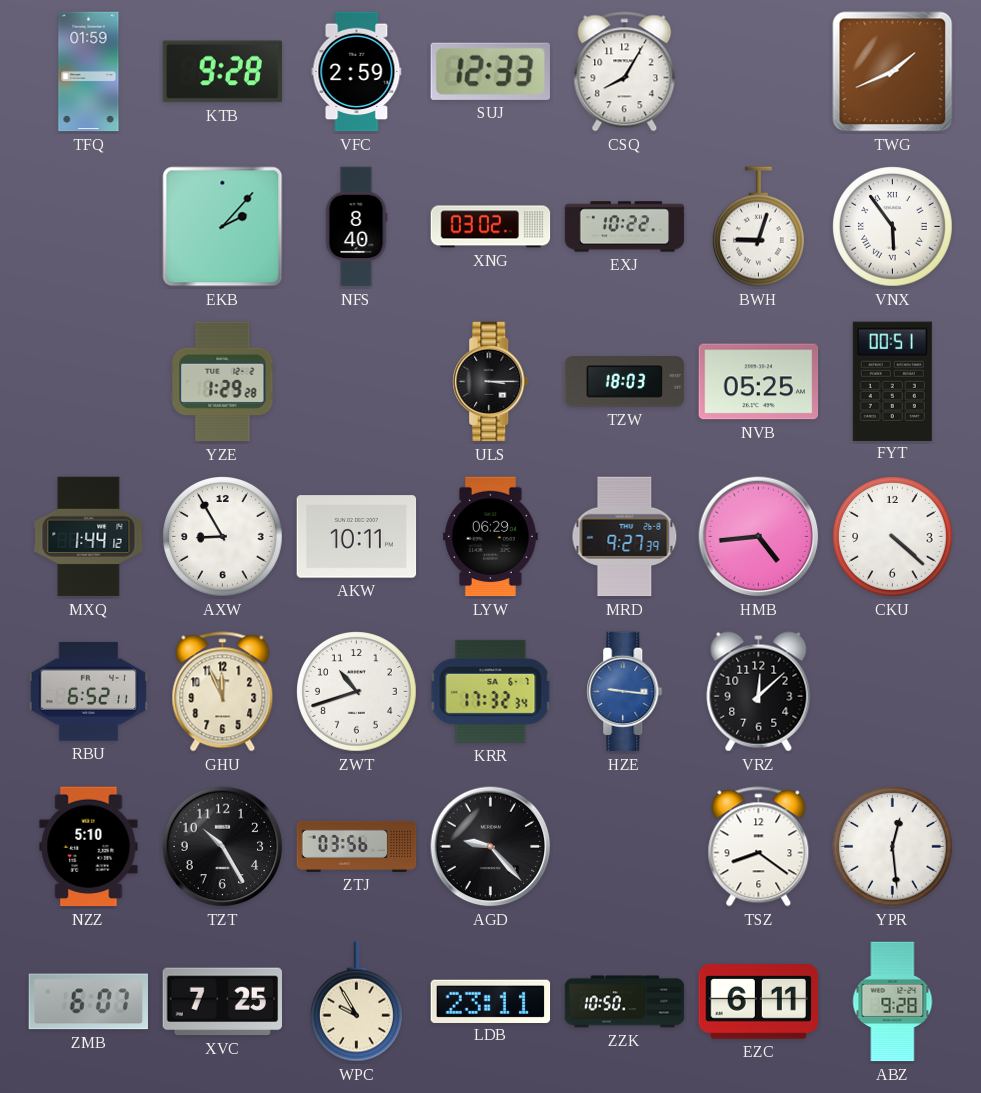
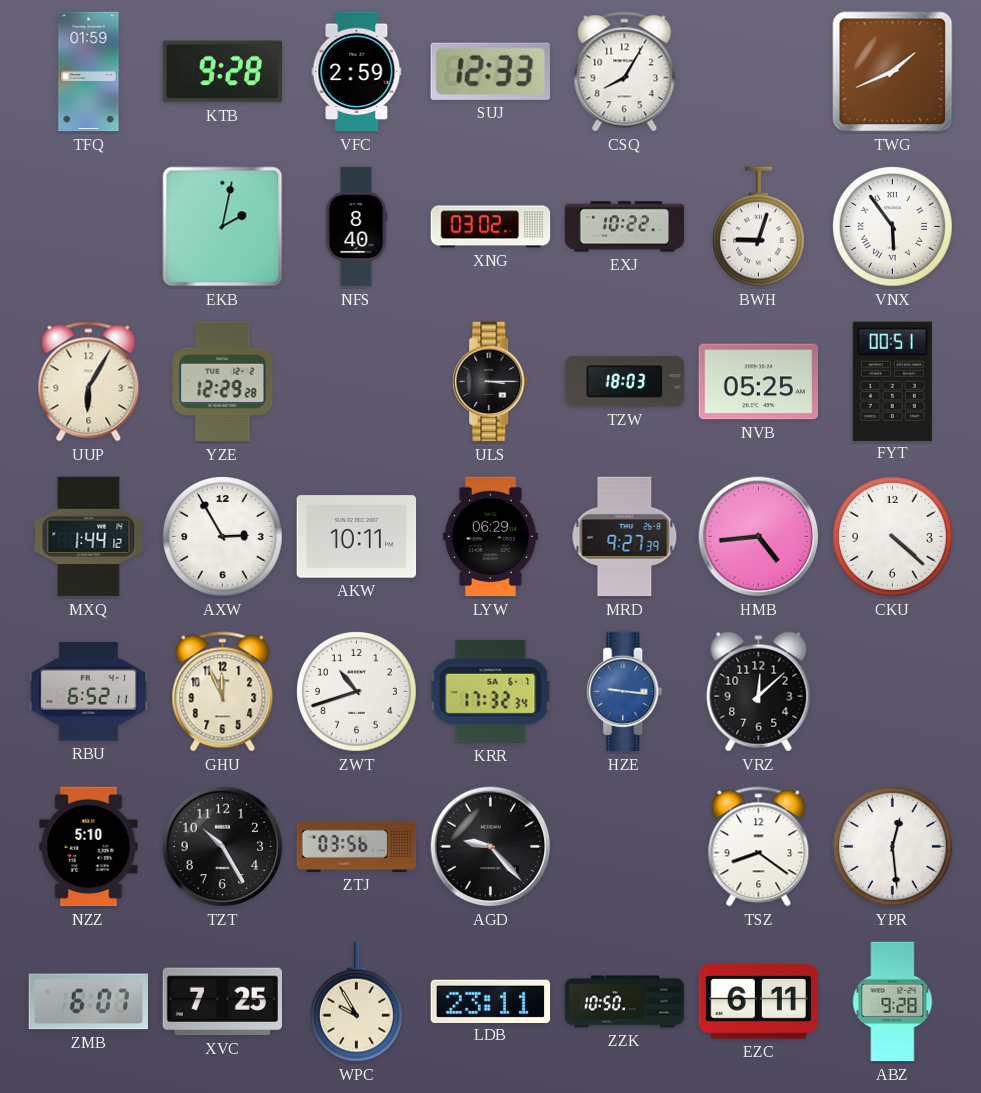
EKB: 2:07 -> 2:02 (223, 227)
UUP: none -> 6:05 (89, 382)
YZE: 1:29 -> 12:29 (223, 382)
AXW: 8:55 -> 2:55 (223, 537)
